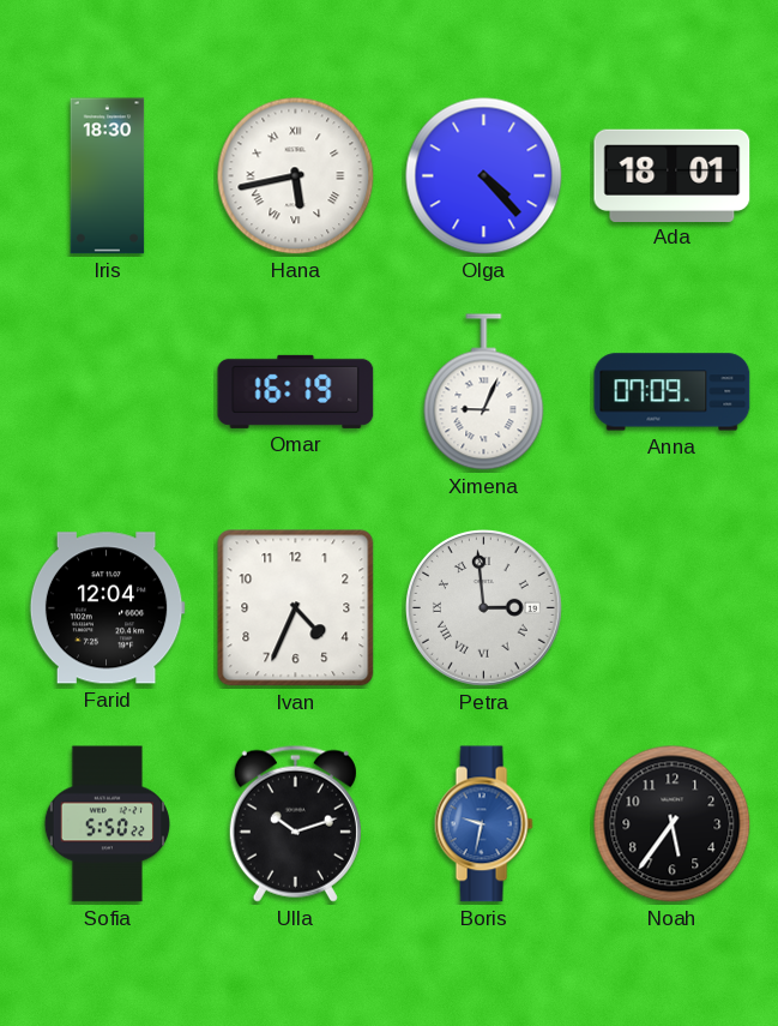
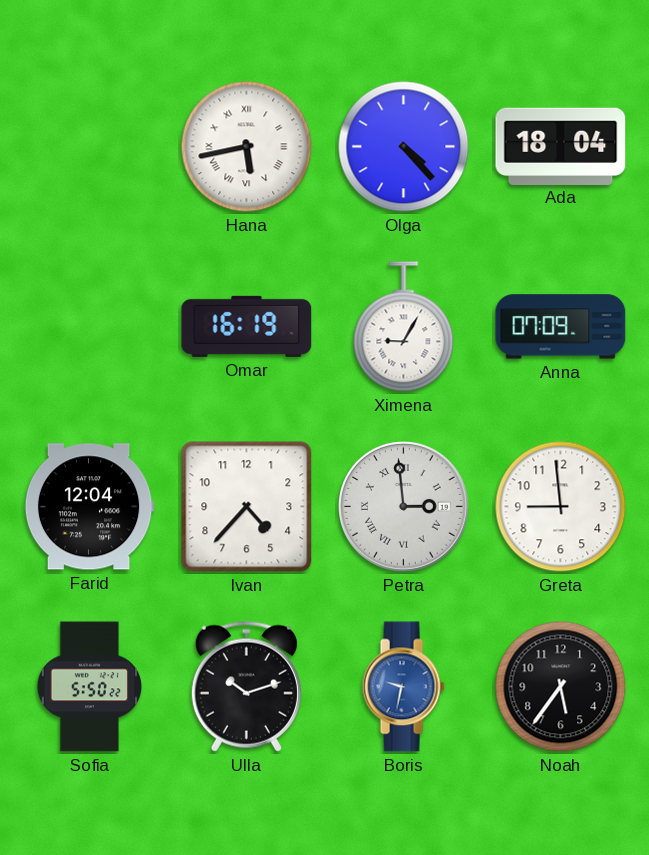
Iris: 18:30 -> none (108, 176)
Ada: 18:01 -> 18:04 (561, 146)
Ximena: 9:04 -> 9:05 (404, 327)
Ivan: 4:34 -> 4:37 (247, 507)
Greta: none -> 8:59 (561, 507)
